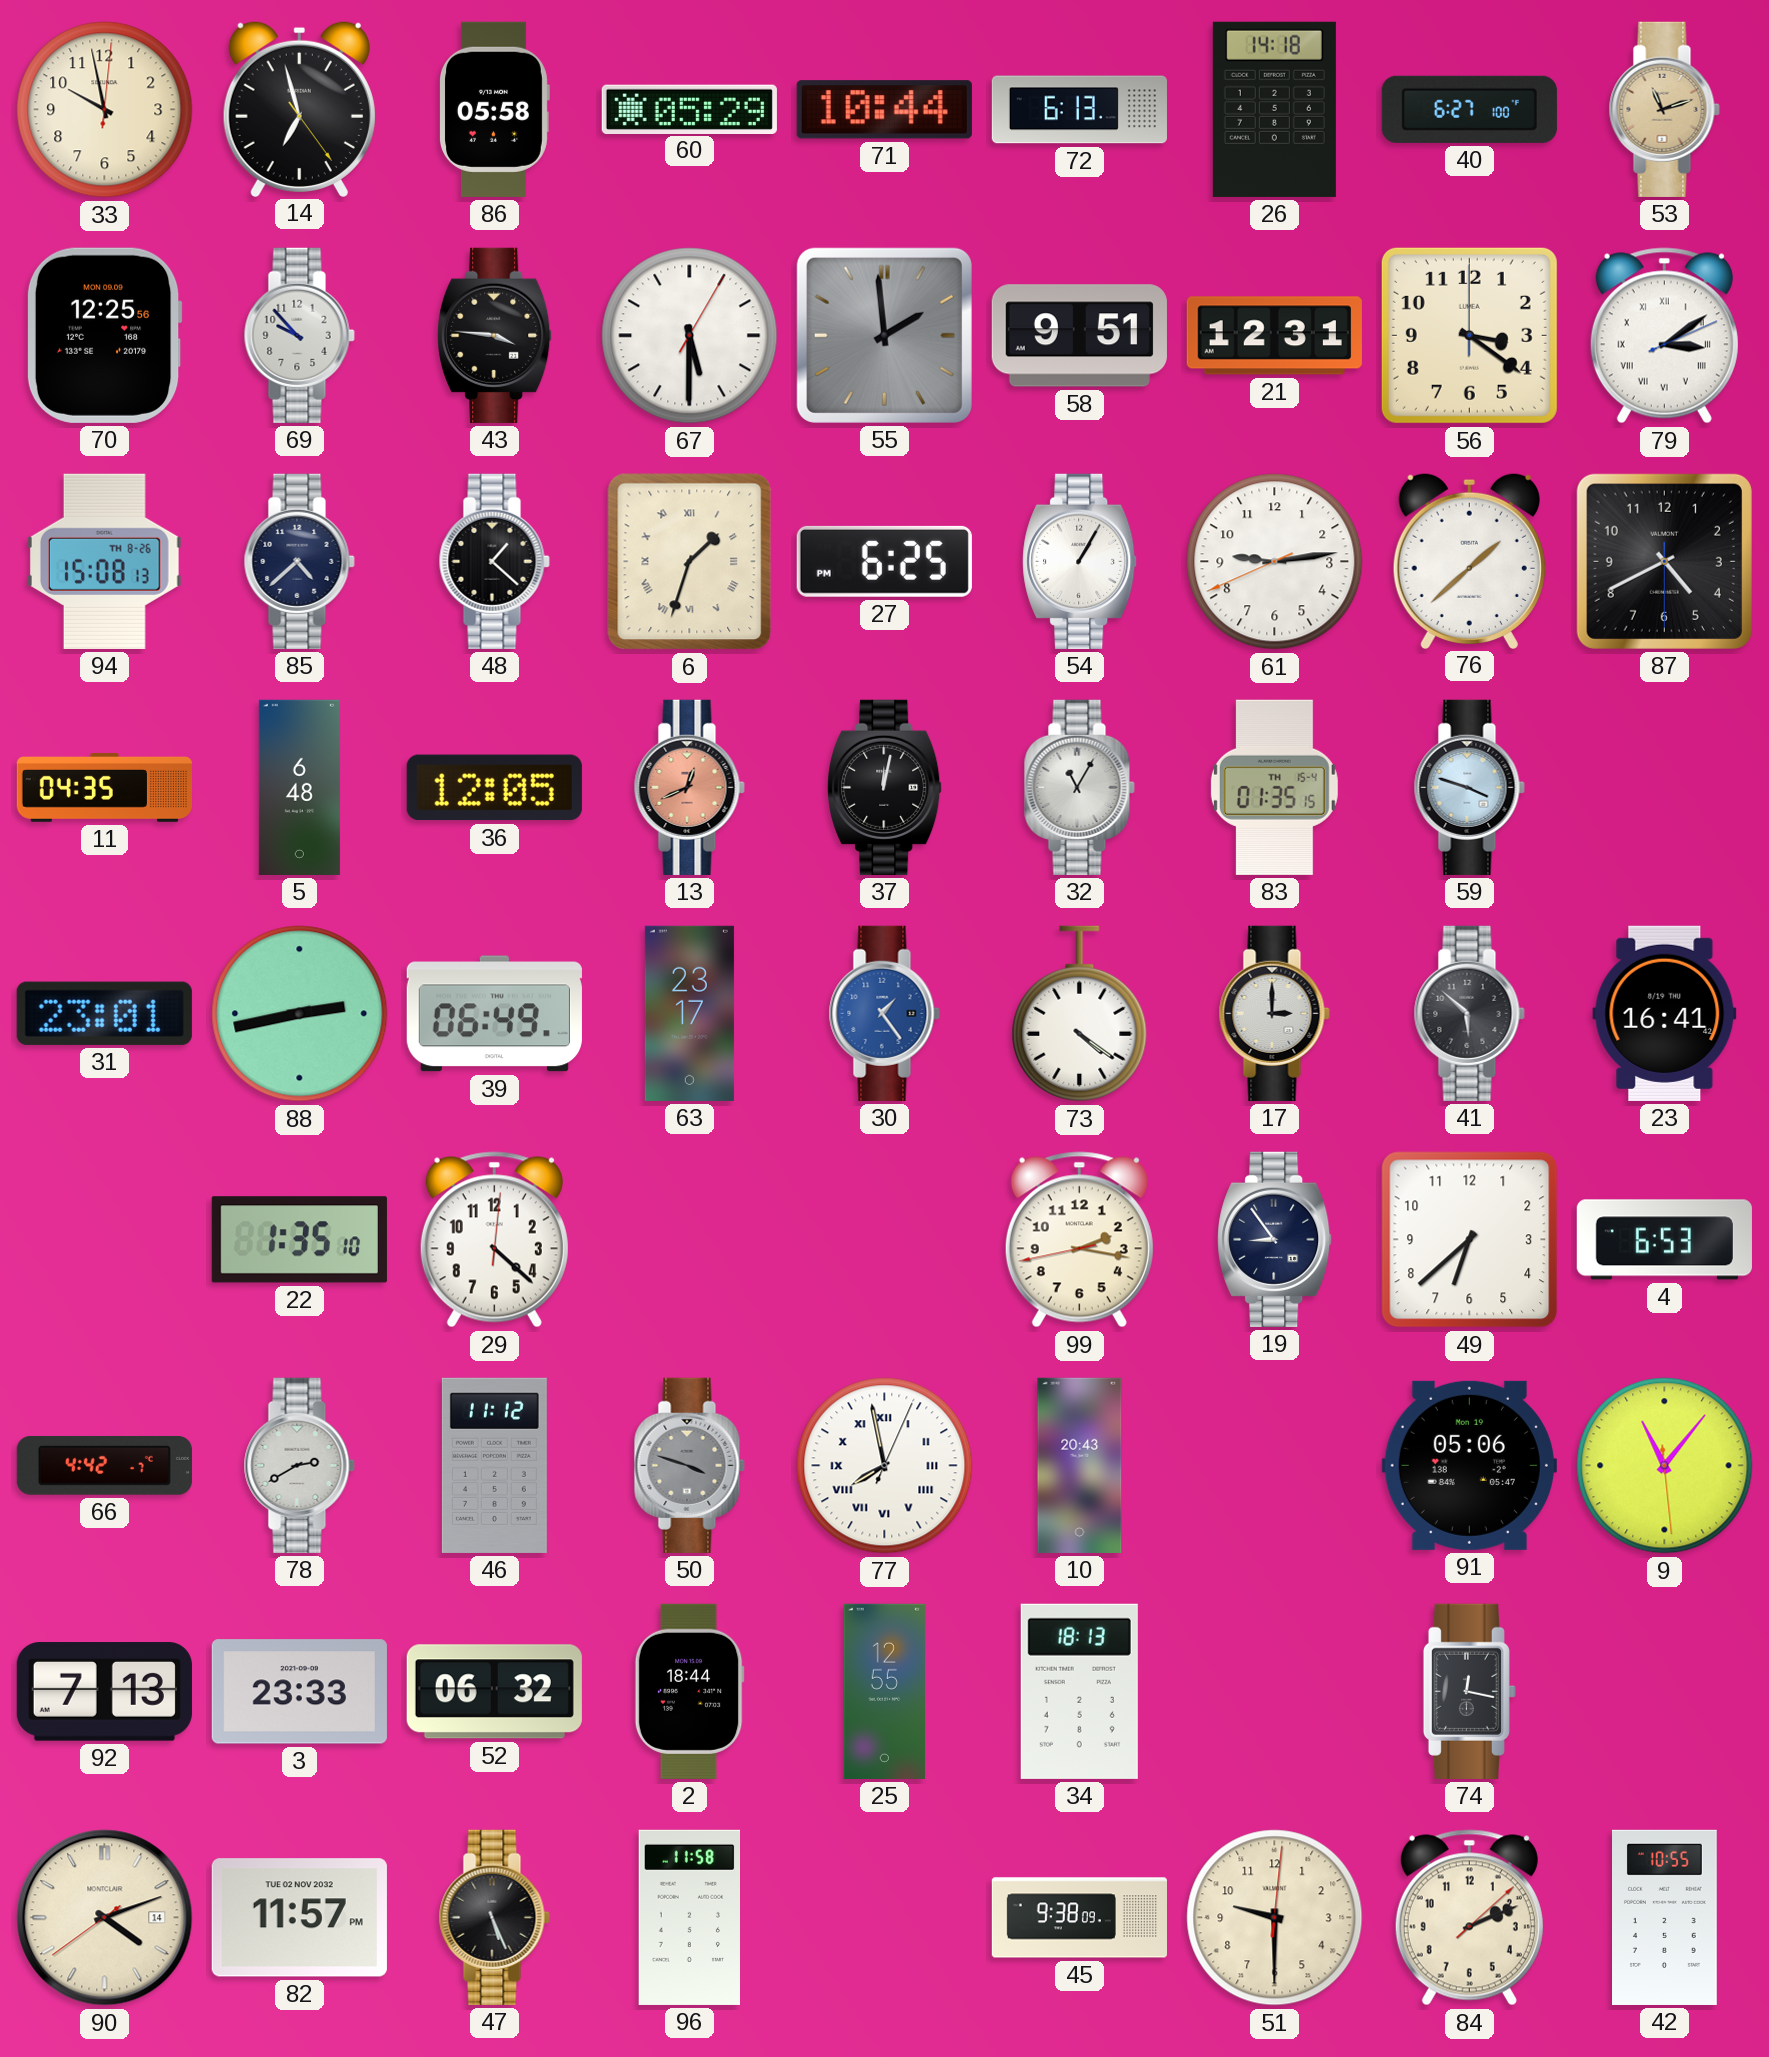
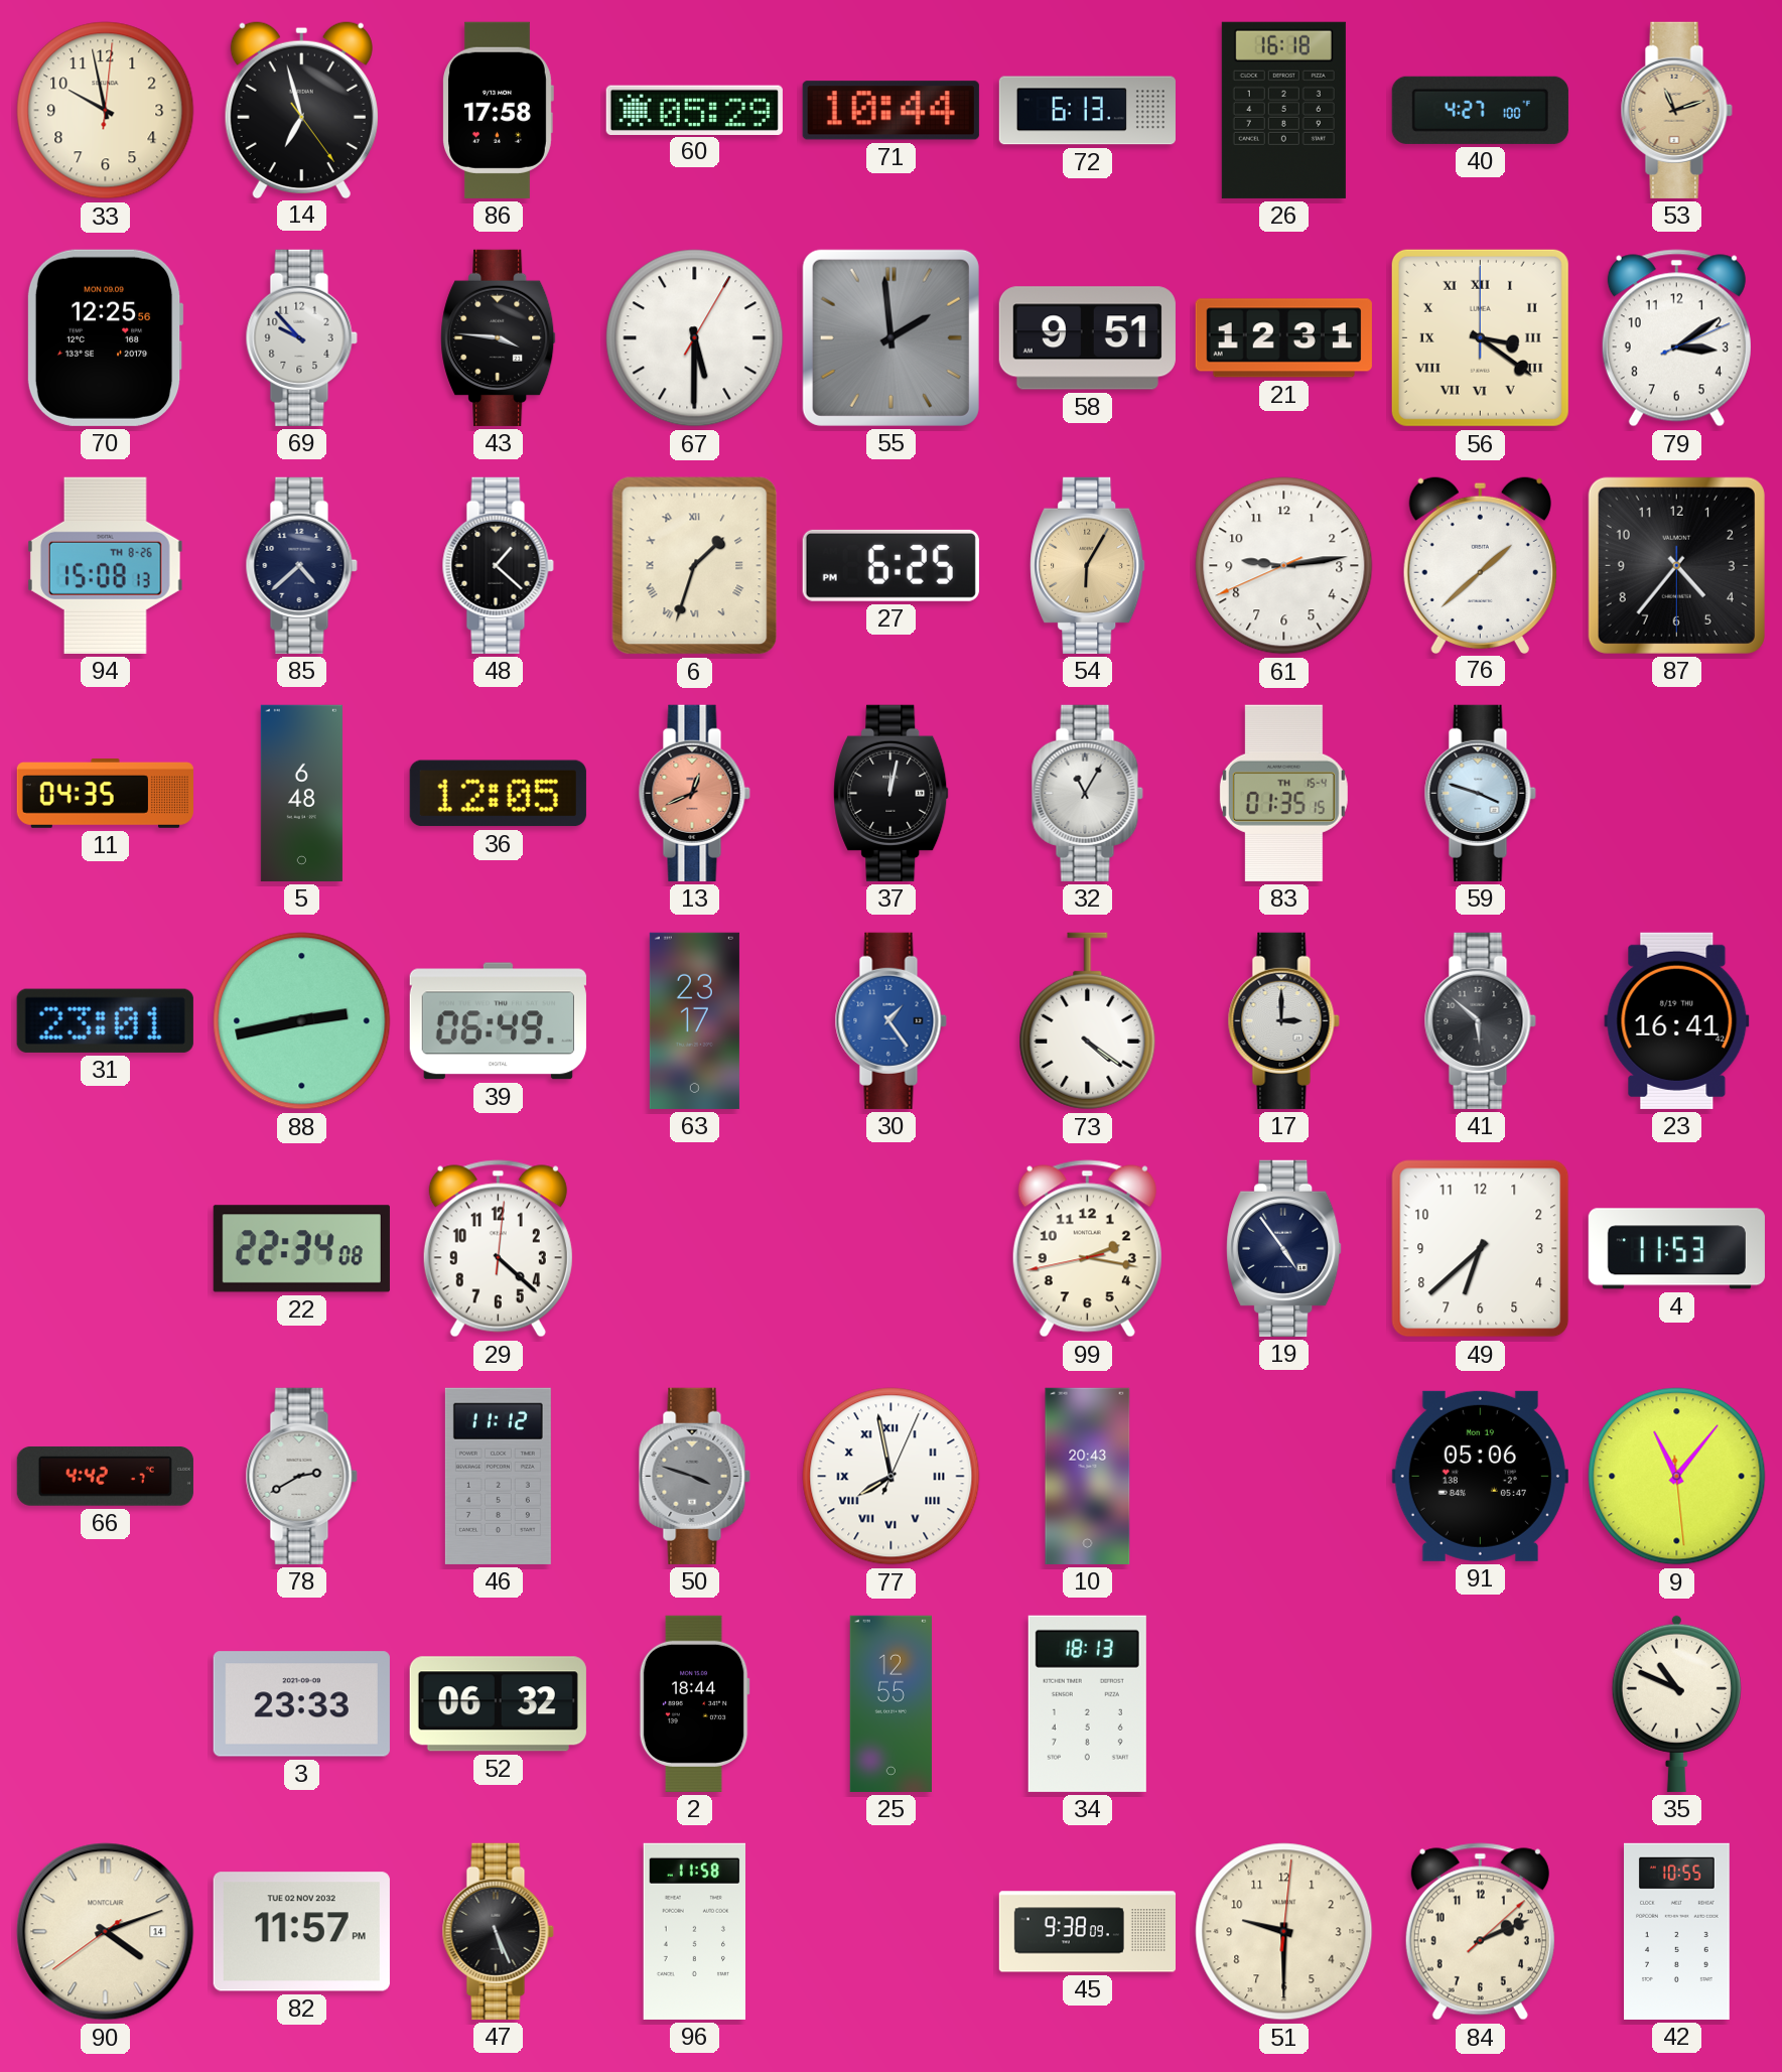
86: 05:58 -> 17:58 (499, 110)
26: 14:18 -> 16:18 (1283, 110)
40: 6:27 -> 4:27 (1480, 110)
56 numerals: Arabic -> Roman (1480, 337)
79 numerals: Roman -> Arabic (1676, 338)
54: 1:05 -> 6:05 (1088, 565)
54 dial: white -> champagne (1088, 565)
87: 4:40 -> 4:36 (1676, 565)
22: 1:35 -> 22:34 (301, 1249)
19: 8:54 -> 4:54 (1284, 1248)
4: 6:53 -> 11:53 (1676, 1249)
92: 7:13 -> none (104, 1692)
74: 12:17 -> none (1469, 1691)
35: none -> 10:49 (1676, 1703)
